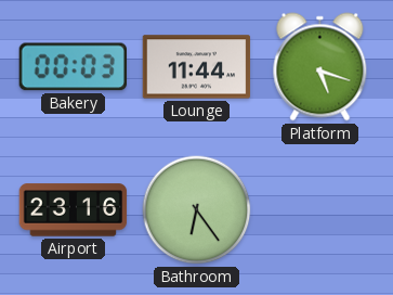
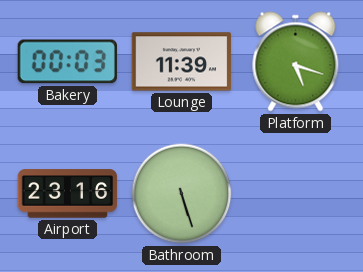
Lounge: 11:44 -> 11:39 (182, 62)
Bathroom: 6:24 -> 5:27 (182, 194)
